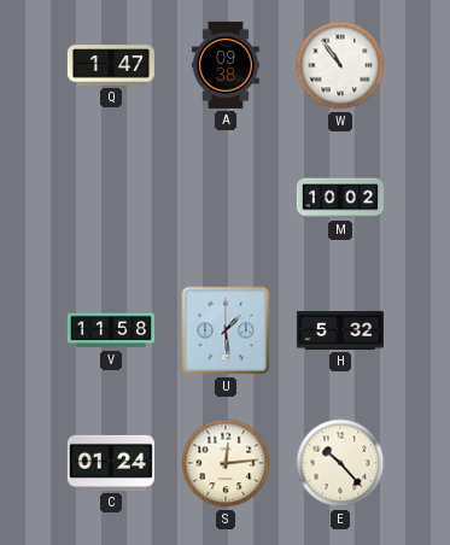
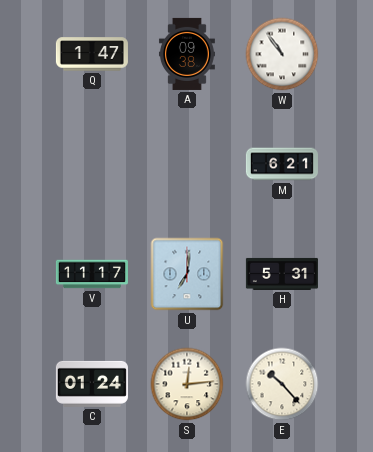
M: 10:02 -> 6:21 (282, 164)
V: 11:58 -> 11:17 (92, 274)
U: 1:29 -> 7:01 (187, 274)
H: 5:32 -> 5:31 (282, 274)
